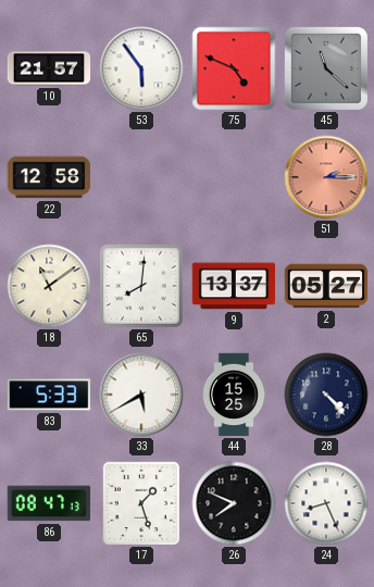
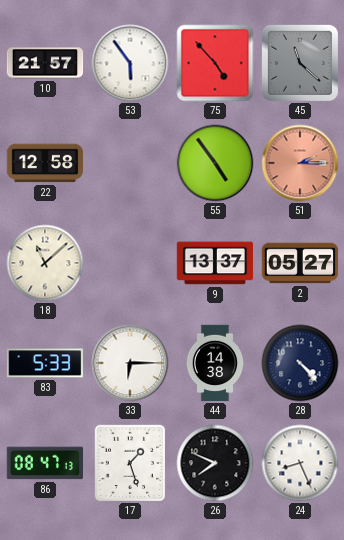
75: 4:49 -> 4:53 (215, 63)
55: none -> 4:54 (215, 163)
18: 11:09 -> 11:08 (45, 263)
65: 8:01 -> none (141, 286)
33: 5:40 -> 6:15 (130, 363)
44: 15:25 -> 14:38 (215, 363)
